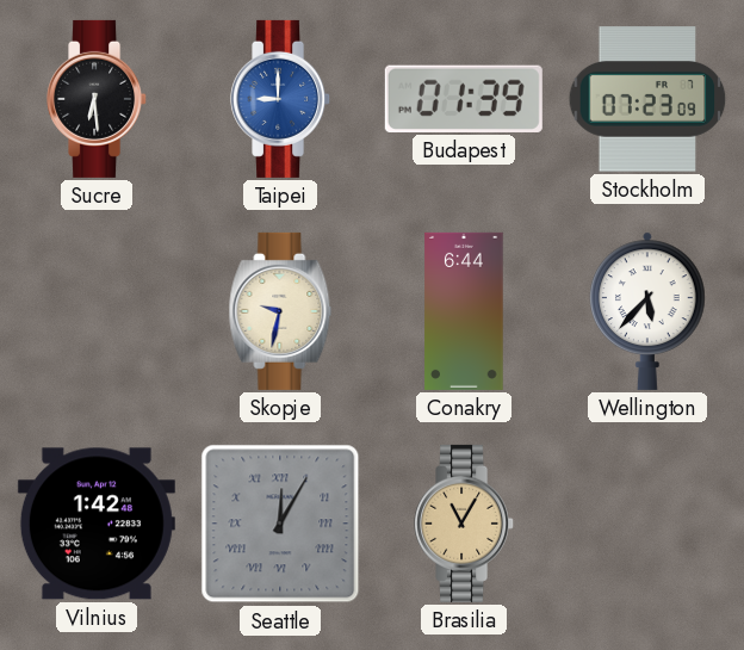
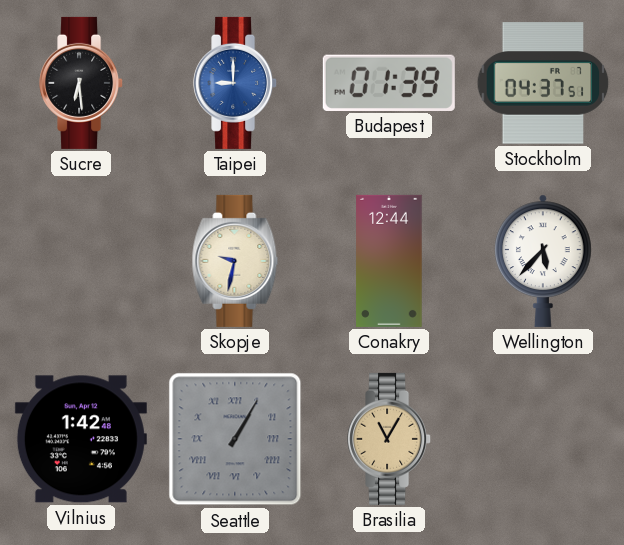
Stockholm: 07:23 -> 04:37 (543, 83)
Conakry: 6:44 -> 12:44 (389, 261)
Seattle: 12:05 -> 1:05 (235, 439)
